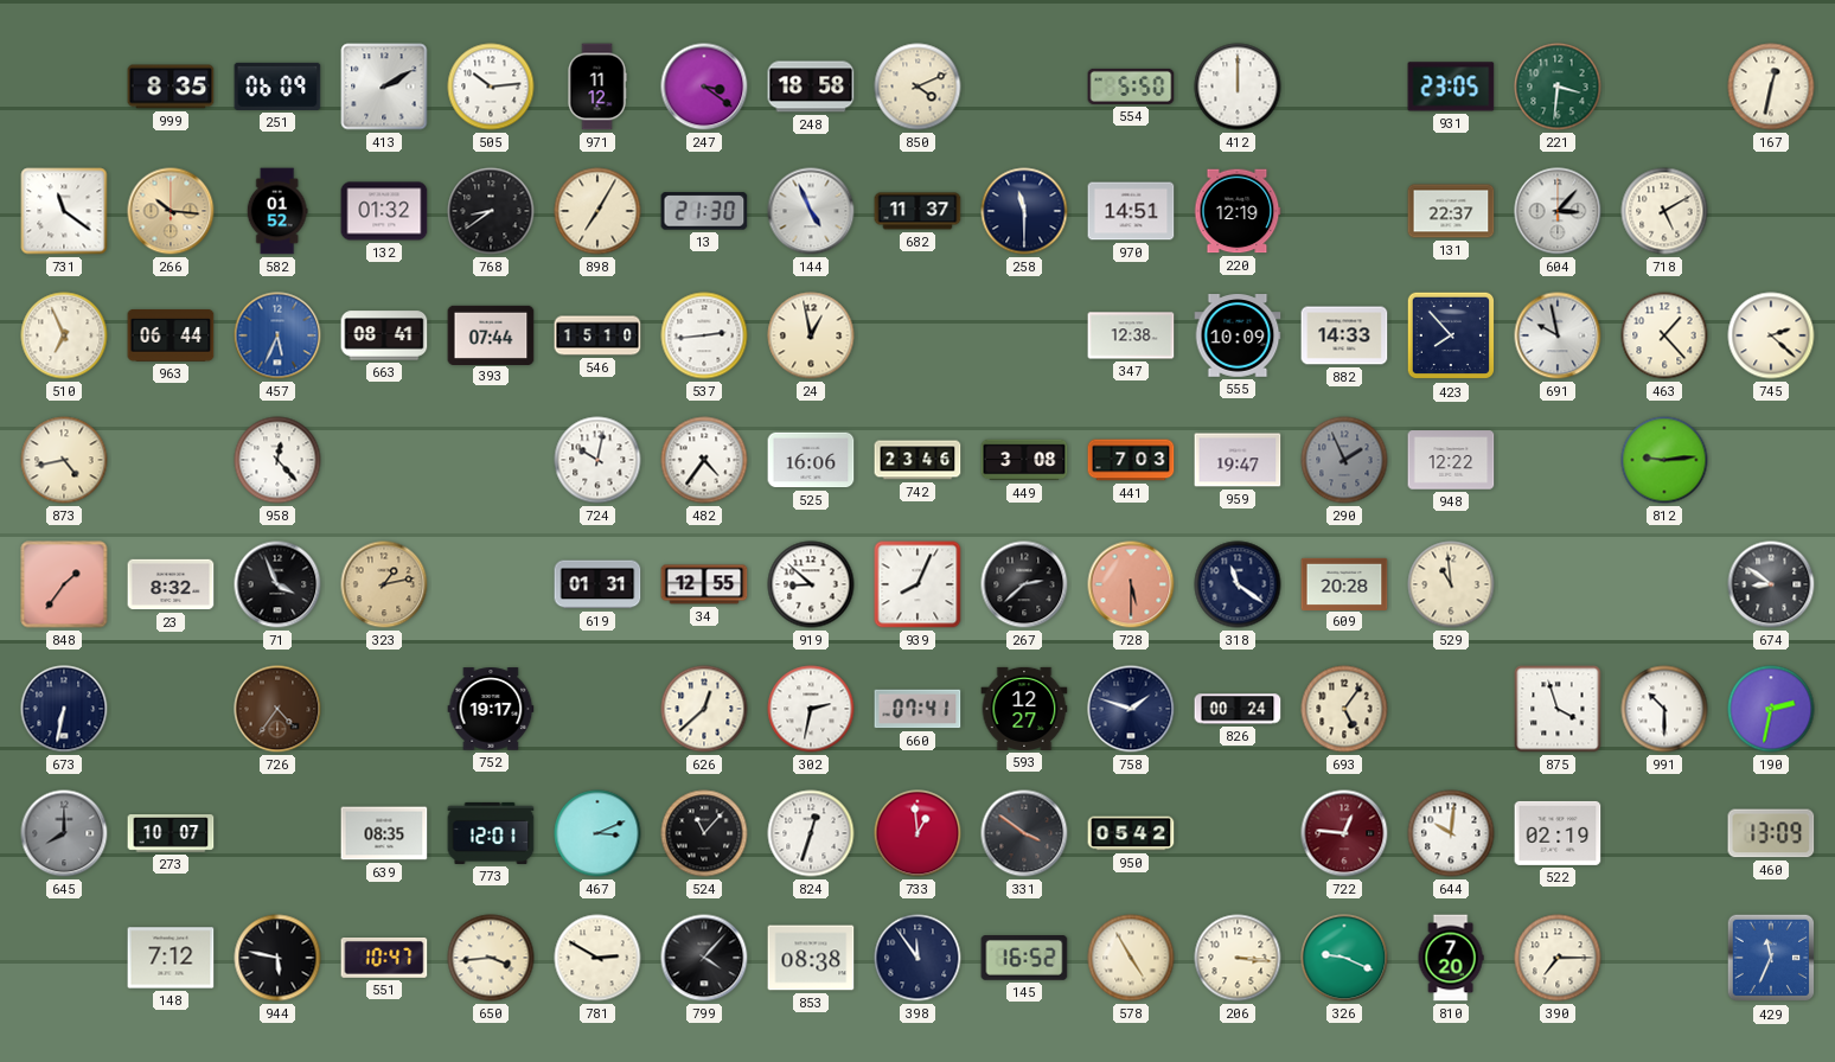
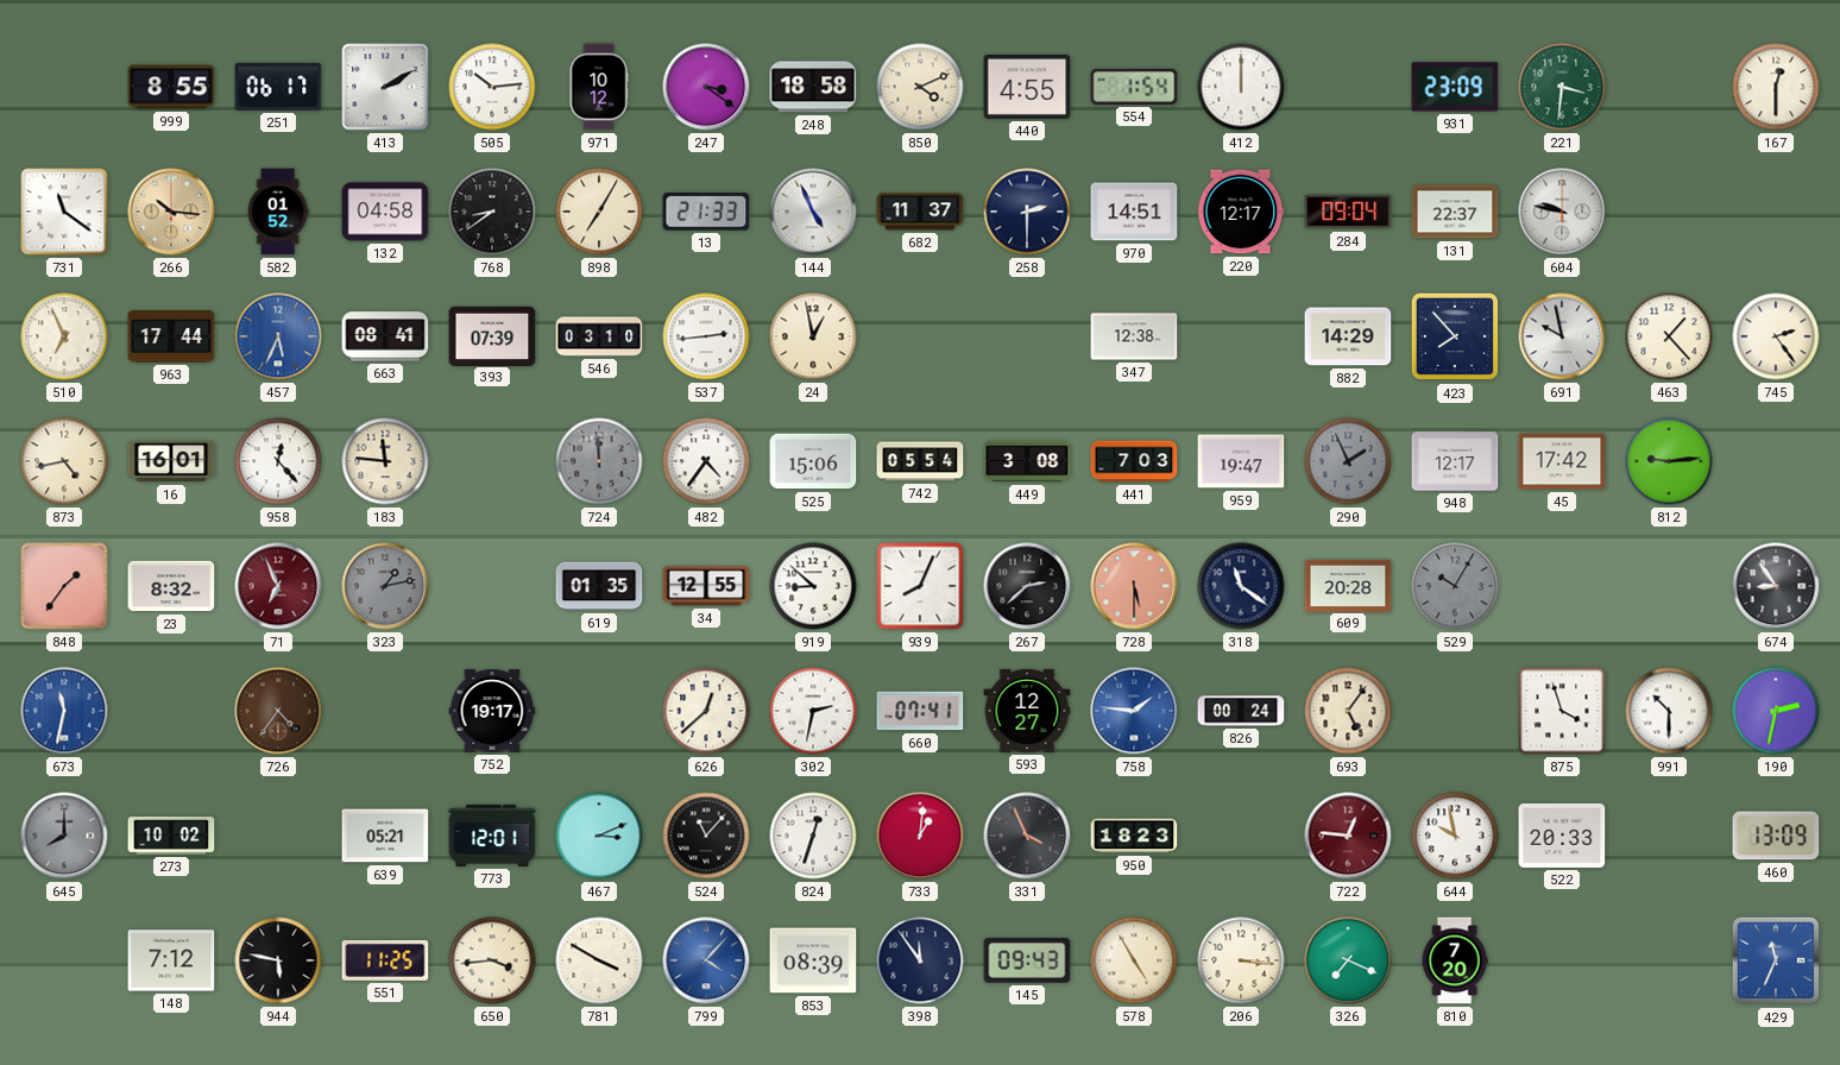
999: 8:35 -> 8:55 (171, 87)
251: 06:09 -> 06:17 (278, 87)
971: 11:12 -> 10:12 (599, 87)
440: none -> 4:55 (1027, 87)
554: 5:50 -> 1:54 (1134, 87)
931: 23:05 -> 23:09 (1455, 87)
167: 12:32 -> 12:30 (1776, 87)
132: 01:32 -> 04:58 (385, 212)
13: 21:30 -> 21:33 (706, 212)
258: 11:30 -> 2:30 (1027, 212)
220: 12:19 -> 12:17 (1241, 212)
284: none -> 09:04 (1348, 212)
604: 3:07 -> 9:47 (1562, 212)
718: 5:10 -> none (1664, 211)
963: 06:44 -> 17:44 (171, 336)
393: 07:44 -> 07:39 (492, 335)
546: 15:10 -> 03:10 (599, 336)
555: 10:09 -> none (1238, 337)
882: 14:33 -> 14:29 (1348, 336)
745: 2:22 -> 2:24 (1776, 336)
16: none -> 16:01 (171, 461)
183: none -> 11:46 (385, 461)
724: 10:02 -> 11:59 (599, 461)
724 dial: white -> grey (599, 461)
525: 16:06 -> 15:06 (813, 461)
742: 23:46 -> 05:54 (920, 461)
948: 12:22 -> 12:17 (1455, 461)
45: none -> 17:42 (1562, 461)
71: 3:56 -> 6:56 (278, 586)
71 dial: black -> burgundy (278, 586)
323 dial: champagne -> grey (385, 586)
619: 01:31 -> 01:35 (599, 586)
529: 10:59 -> 10:05 (1455, 586)
529 dial: cream -> grey (1455, 586)
674: 8:51 -> 8:54 (1776, 586)
673: 6:32 -> 11:32 (64, 711)
673 dial: navy -> blue (64, 711)
758: 1:48 -> 1:46 (1134, 711)
758 dial: navy -> blue (1134, 711)
273: 10:07 -> 10:02 (171, 836)
639: 08:35 -> 05:21 (385, 836)
733: 12:59 -> 1:01 (920, 836)
331: 3:51 -> 3:56 (1027, 836)
950: 05:42 -> 18:23 (1134, 836)
644: 10:01 -> 9:58 (1455, 836)
522: 02:19 -> 20:33 (1562, 836)
551: 10:47 -> 11:25 (385, 962)
781: 2:50 -> 3:50 (599, 960)
799 dial: black -> blue (706, 960)
853: 08:38 -> 08:39 (813, 960)
145: 16:52 -> 09:43 (1027, 960)
326: 9:19 -> 7:19 (1348, 960)
390: 7:15 -> none (1558, 958)
